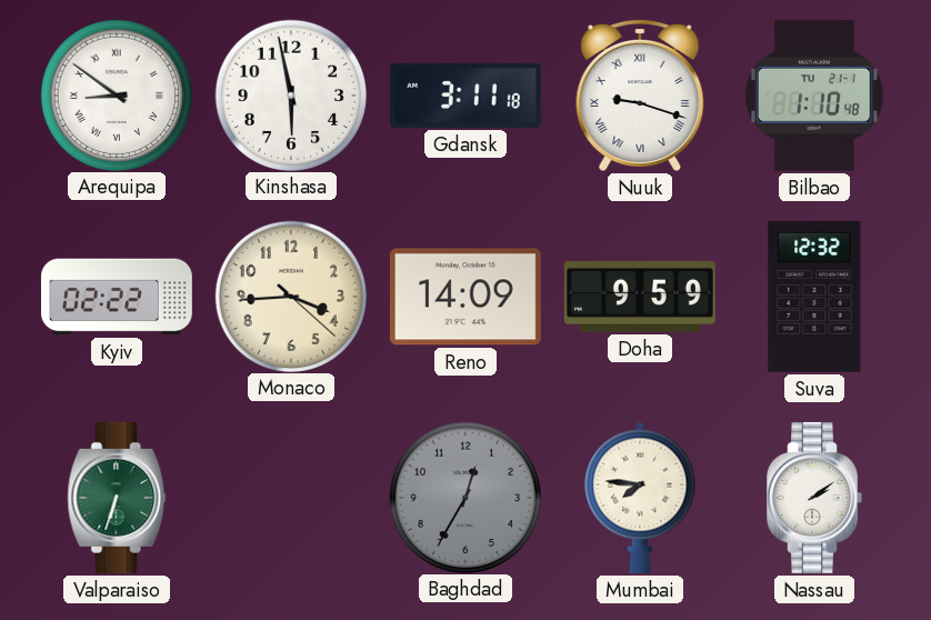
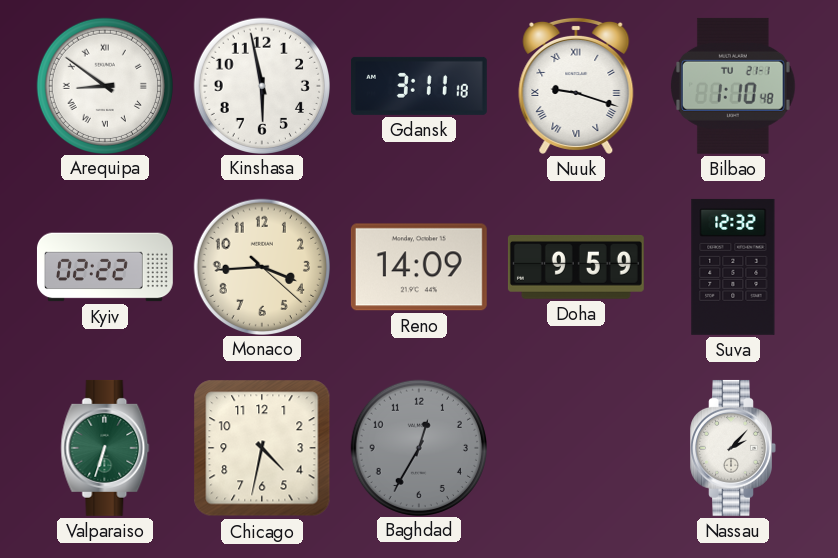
Chicago: none -> 4:32 (262, 448)
Mumbai: 7:46 -> none (640, 498)
Nassau: 2:09 -> 2:07 (733, 448)
